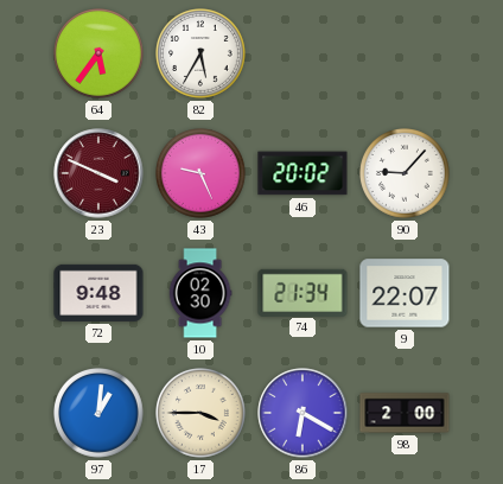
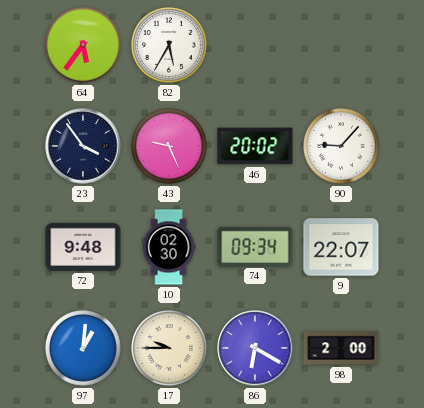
23: 3:49 -> 3:54 (83, 146)
23 dial: burgundy -> navy (83, 146)
74: 21:34 -> 09:34 (255, 246)
17: 3:45 -> 9:45 (170, 349)
